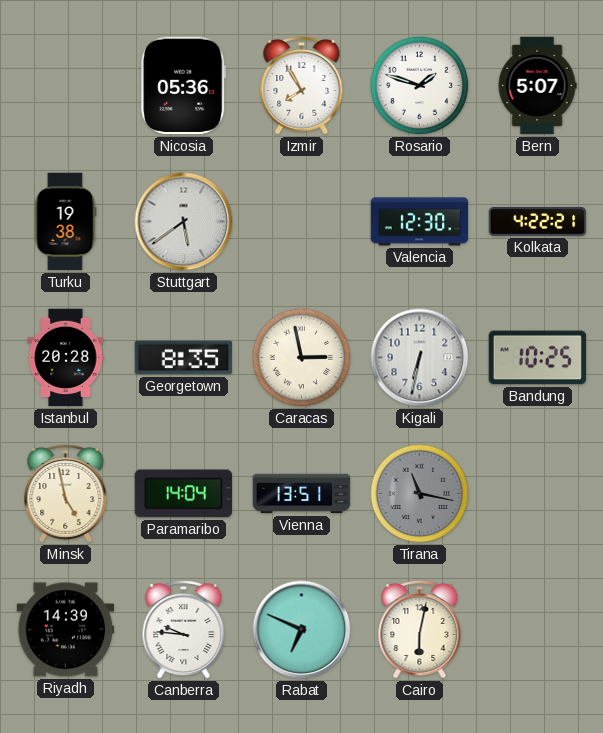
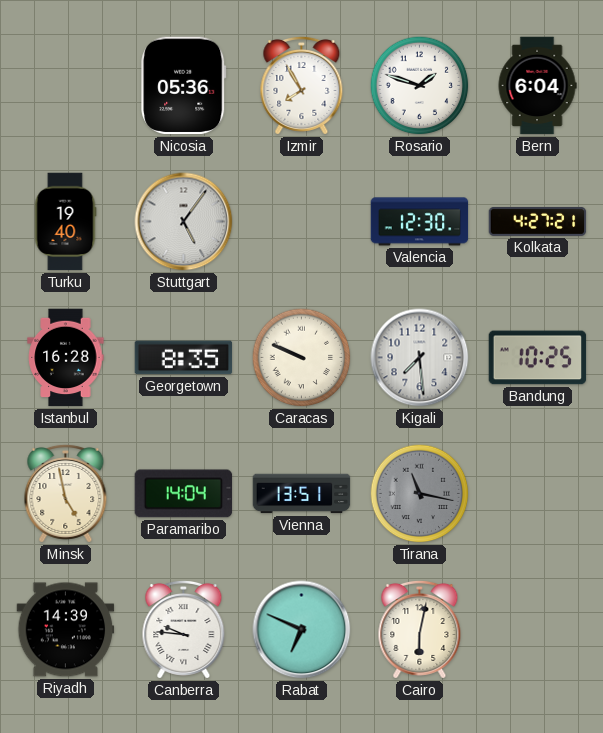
Bern: 5:07 -> 6:04 (537, 86)
Turku: 19:38 -> 19:40 (65, 222)
Stuttgart: 5:39 -> 5:06 (184, 222)
Kolkata: 4:22 -> 4:27 (538, 221)
Istanbul: 20:28 -> 16:28 (66, 358)
Caracas: 2:58 -> 9:49 (302, 358)
Kigali: 6:32 -> 7:29 (420, 358)
